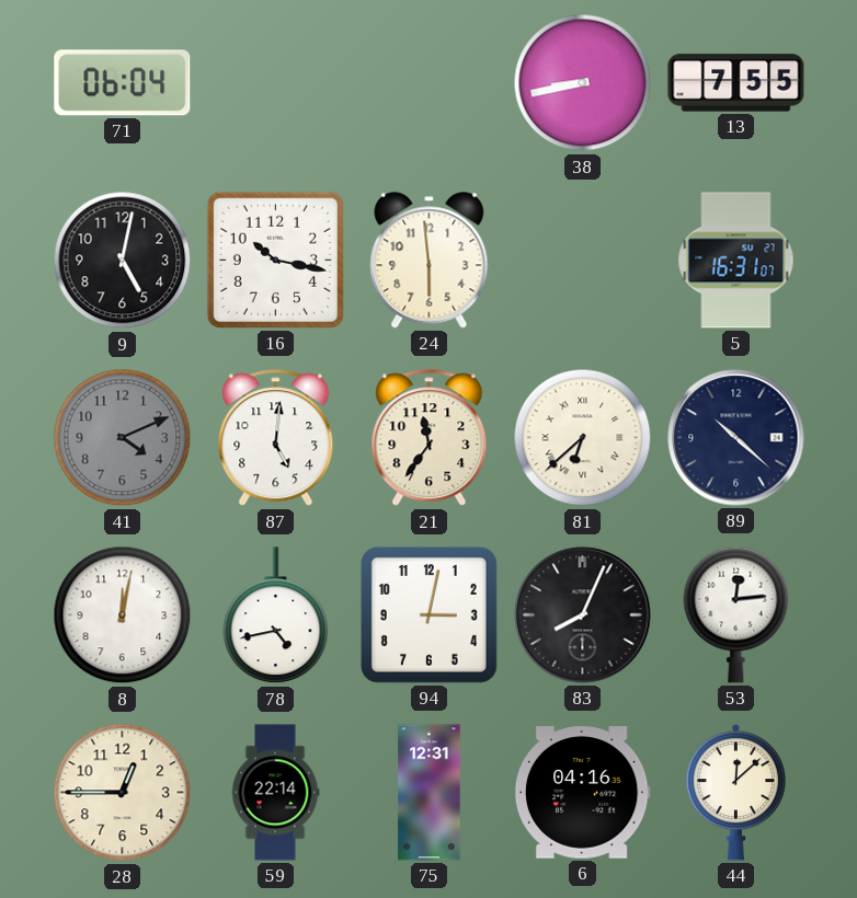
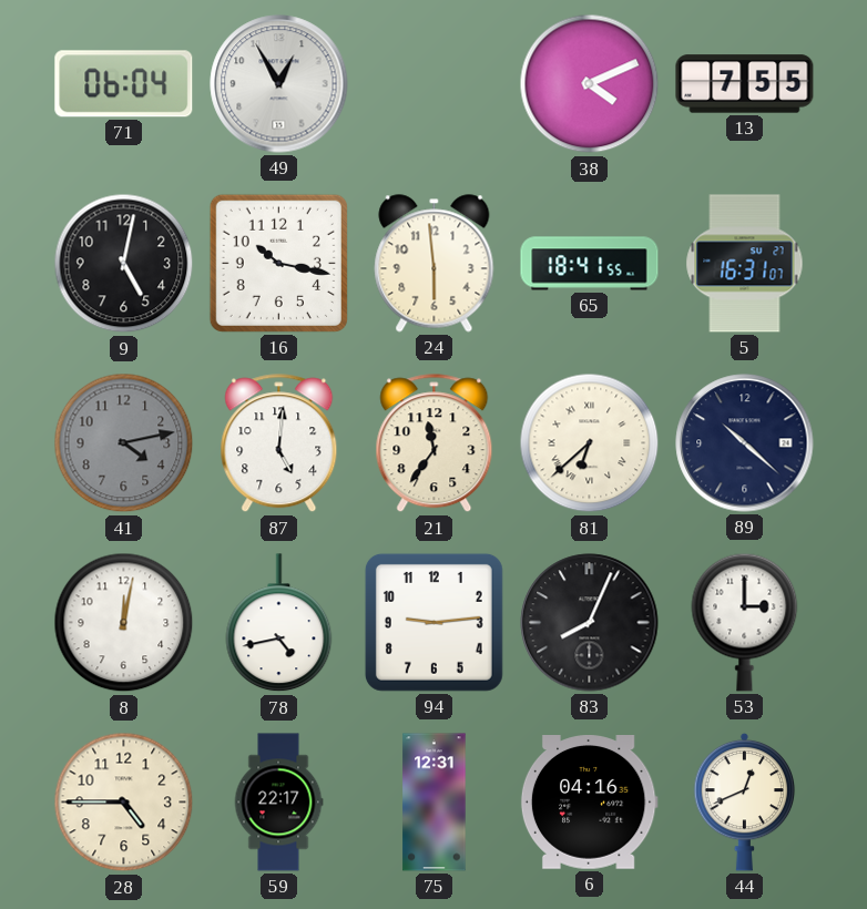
49: none -> 12:55 (279, 84)
38: 8:43 -> 4:11 (590, 84)
65: none -> 18:41 (590, 264)
41: 4:11 -> 4:13 (124, 443)
94: 3:02 -> 9:14 (433, 622)
53: 12:14 -> 3:00 (745, 622)
28: 12:45 -> 4:45 (124, 803)
59: 22:14 -> 22:17 (278, 803)
44: 12:08 -> 12:41 (745, 801)
